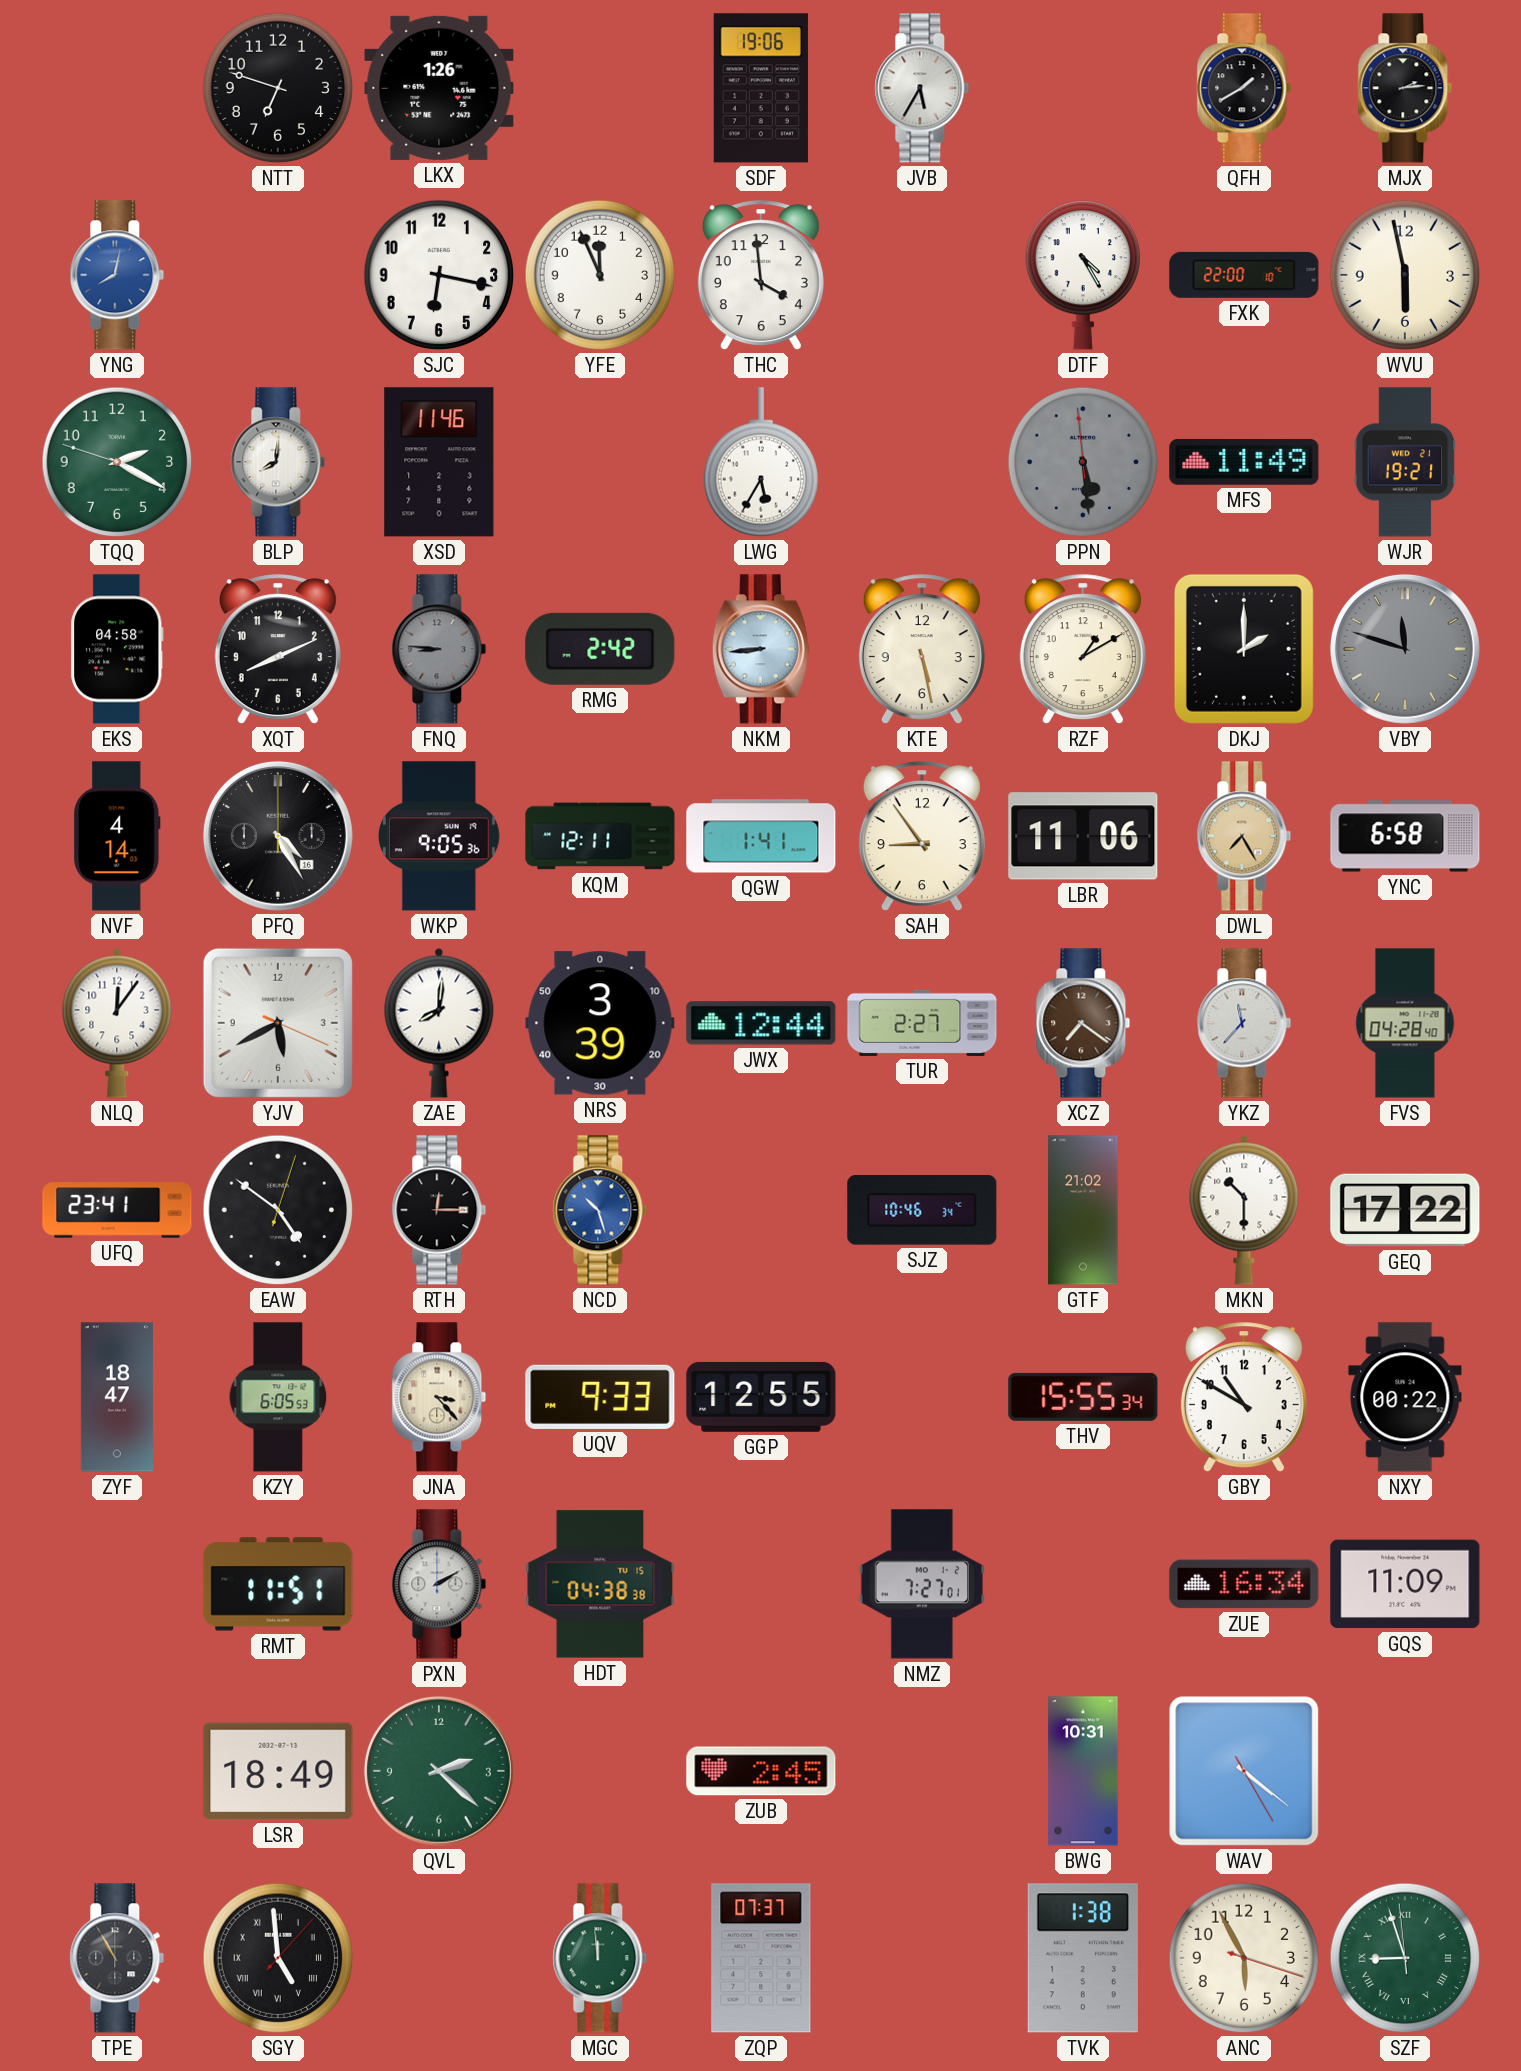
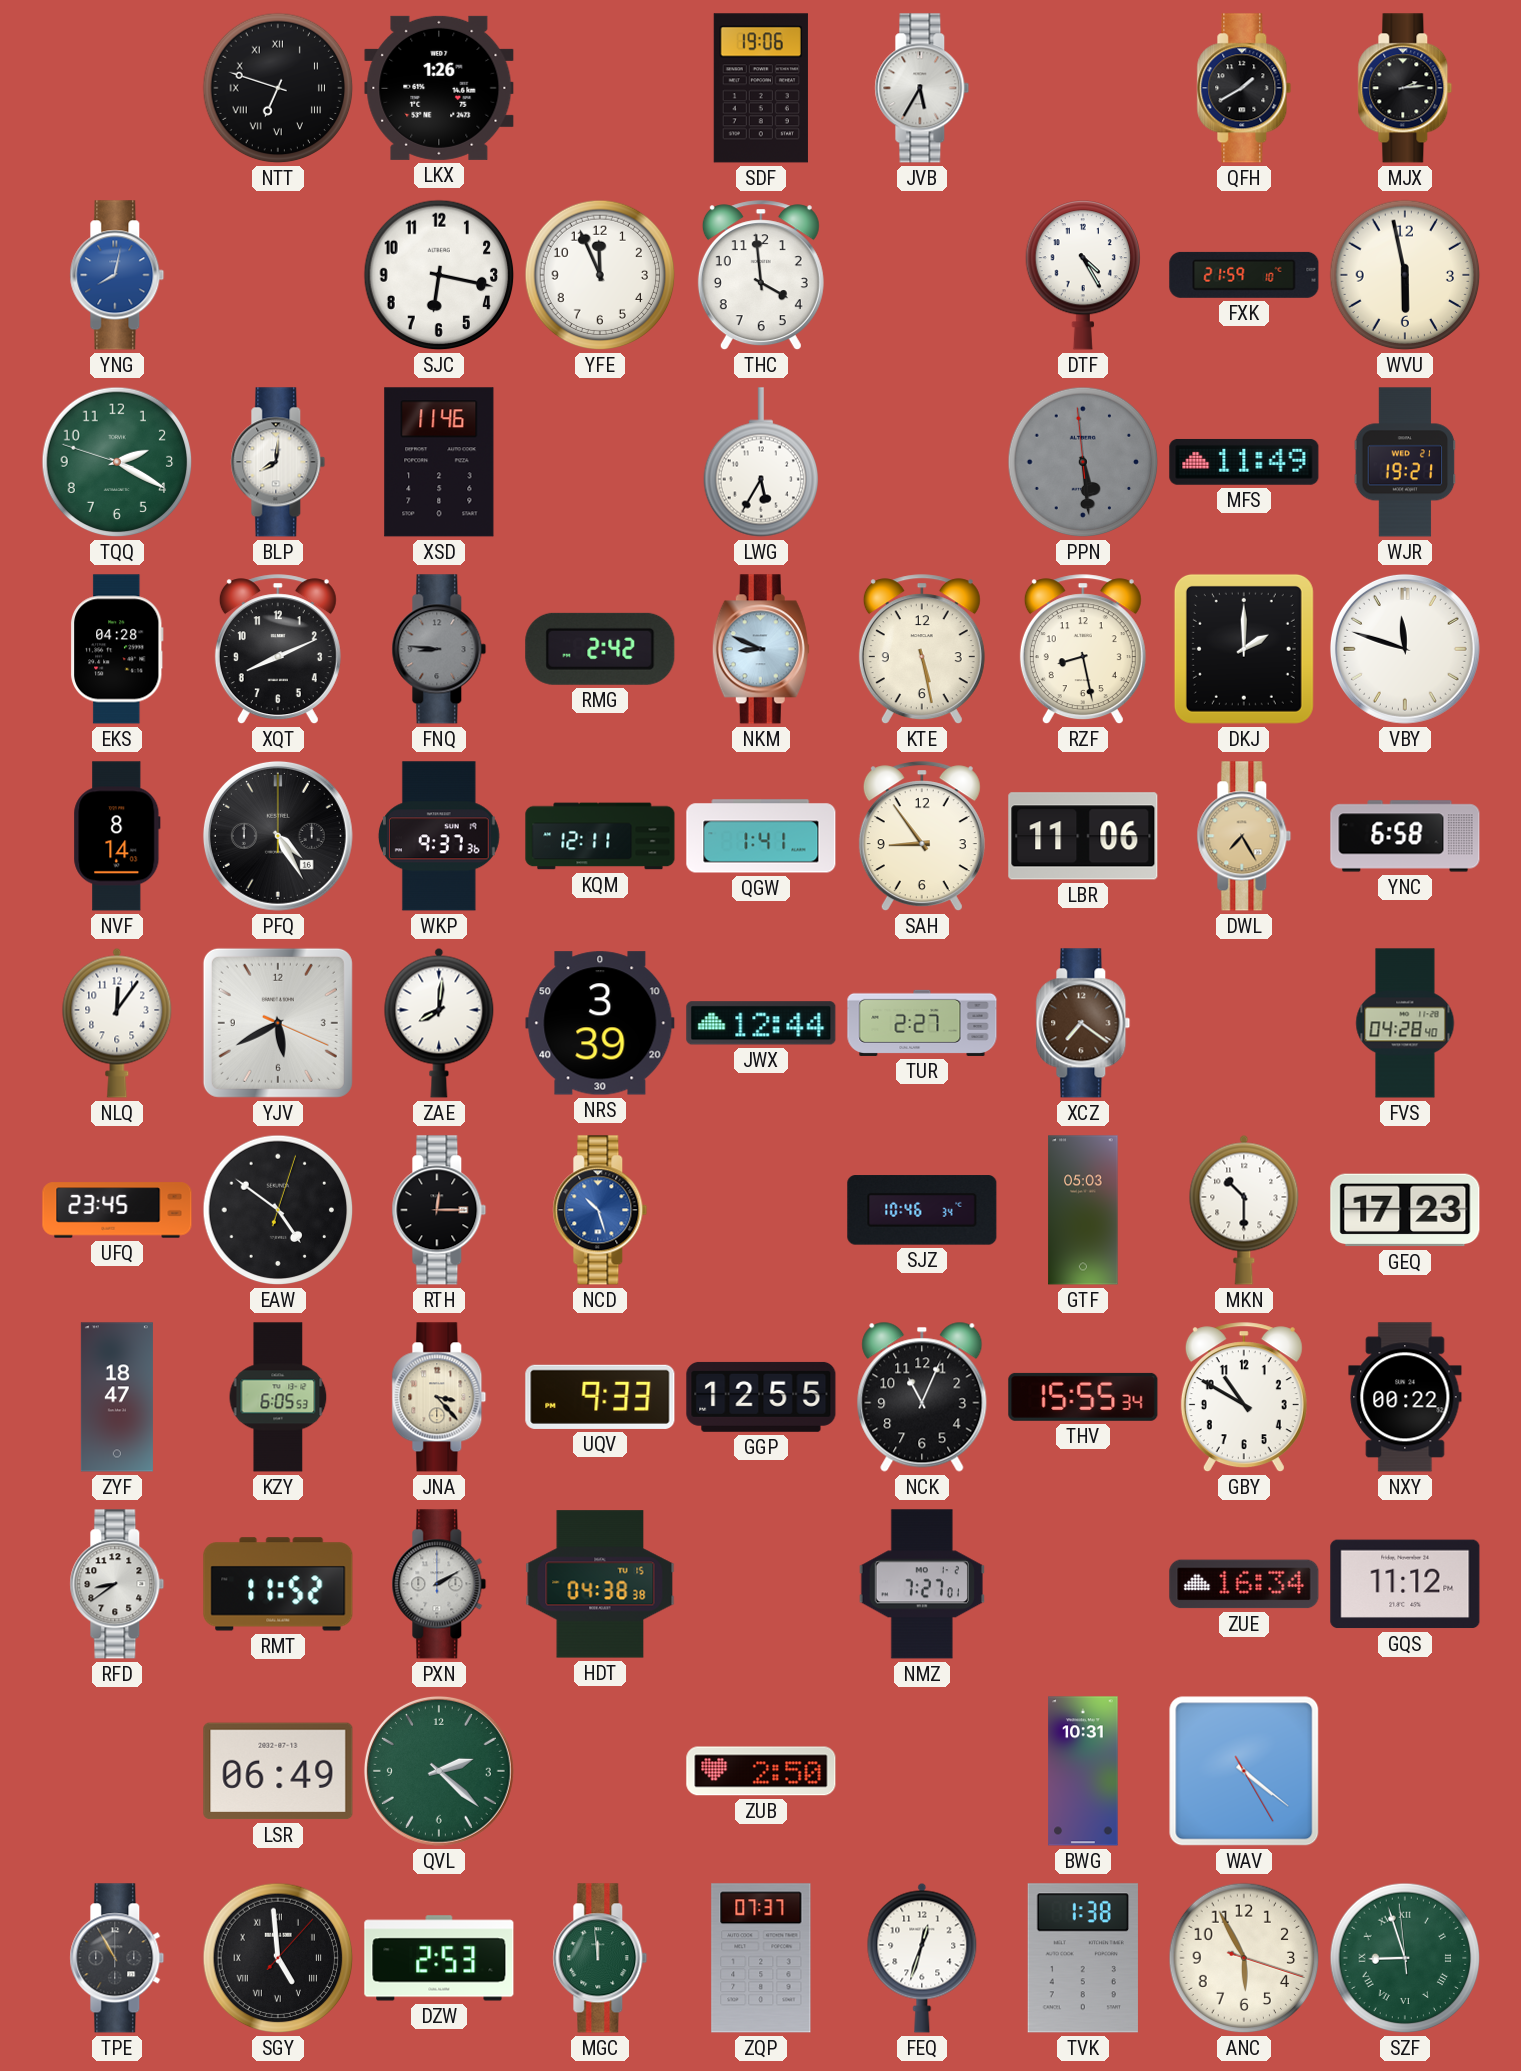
NTT numerals: Arabic -> Roman (278, 88)
FXK: 22:00 -> 21:59 (1244, 275)
EKS: 04:58 -> 04:28 (118, 649)
NKM: 8:44 -> 8:49 (761, 649)
RZF: 1:10 -> 8:28 (1083, 650)
VBY dial: grey -> white (1405, 649)
NVF: 4:14 -> 8:14 (117, 836)
WKP: 9:05 -> 9:37 (439, 836)
YKZ: 11:37 -> none (1244, 1023)
UFQ: 23:41 -> 23:45 (117, 1210)
GTF: 21:02 -> 05:03 (1083, 1210)
GEQ: 17:22 -> 17:23 (1405, 1210)
NCK: none -> 11:04 (922, 1397)
RFD: none -> 8:39 (117, 1584)
RMT: 11:51 -> 11:52 (278, 1584)
GQS: 11:09 -> 11:12 (1405, 1584)
LSR: 18:49 -> 06:49 (278, 1771)
ZUB: 2:45 -> 2:50 (761, 1771)
DZW: none -> 2:53 (439, 1958)
FEQ: none -> 12:33 (922, 1958)
